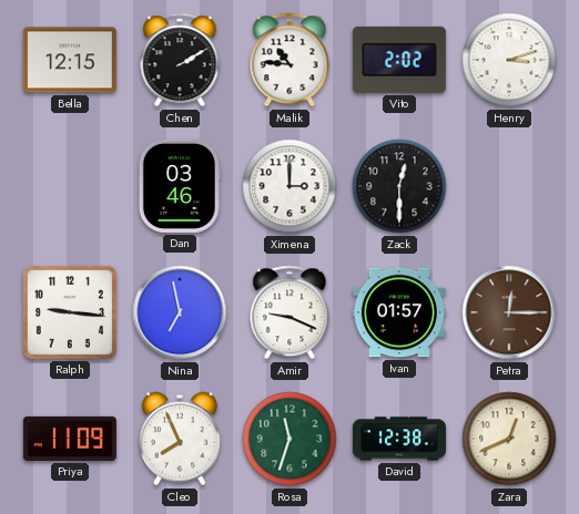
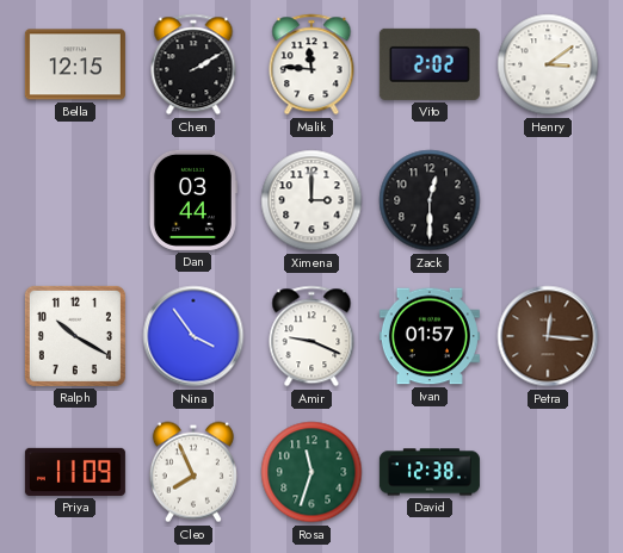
Malik: 10:46 -> 11:46 (311, 64)
Henry: 3:12 -> 3:09 (548, 64)
Dan: 03:46 -> 03:44 (193, 200)
Ralph: 9:16 -> 10:20 (75, 336)
Nina: 6:58 -> 3:54 (193, 336)
Petra: 12:15 -> 12:16 (548, 336)
Zara: 12:41 -> none (509, 439)
